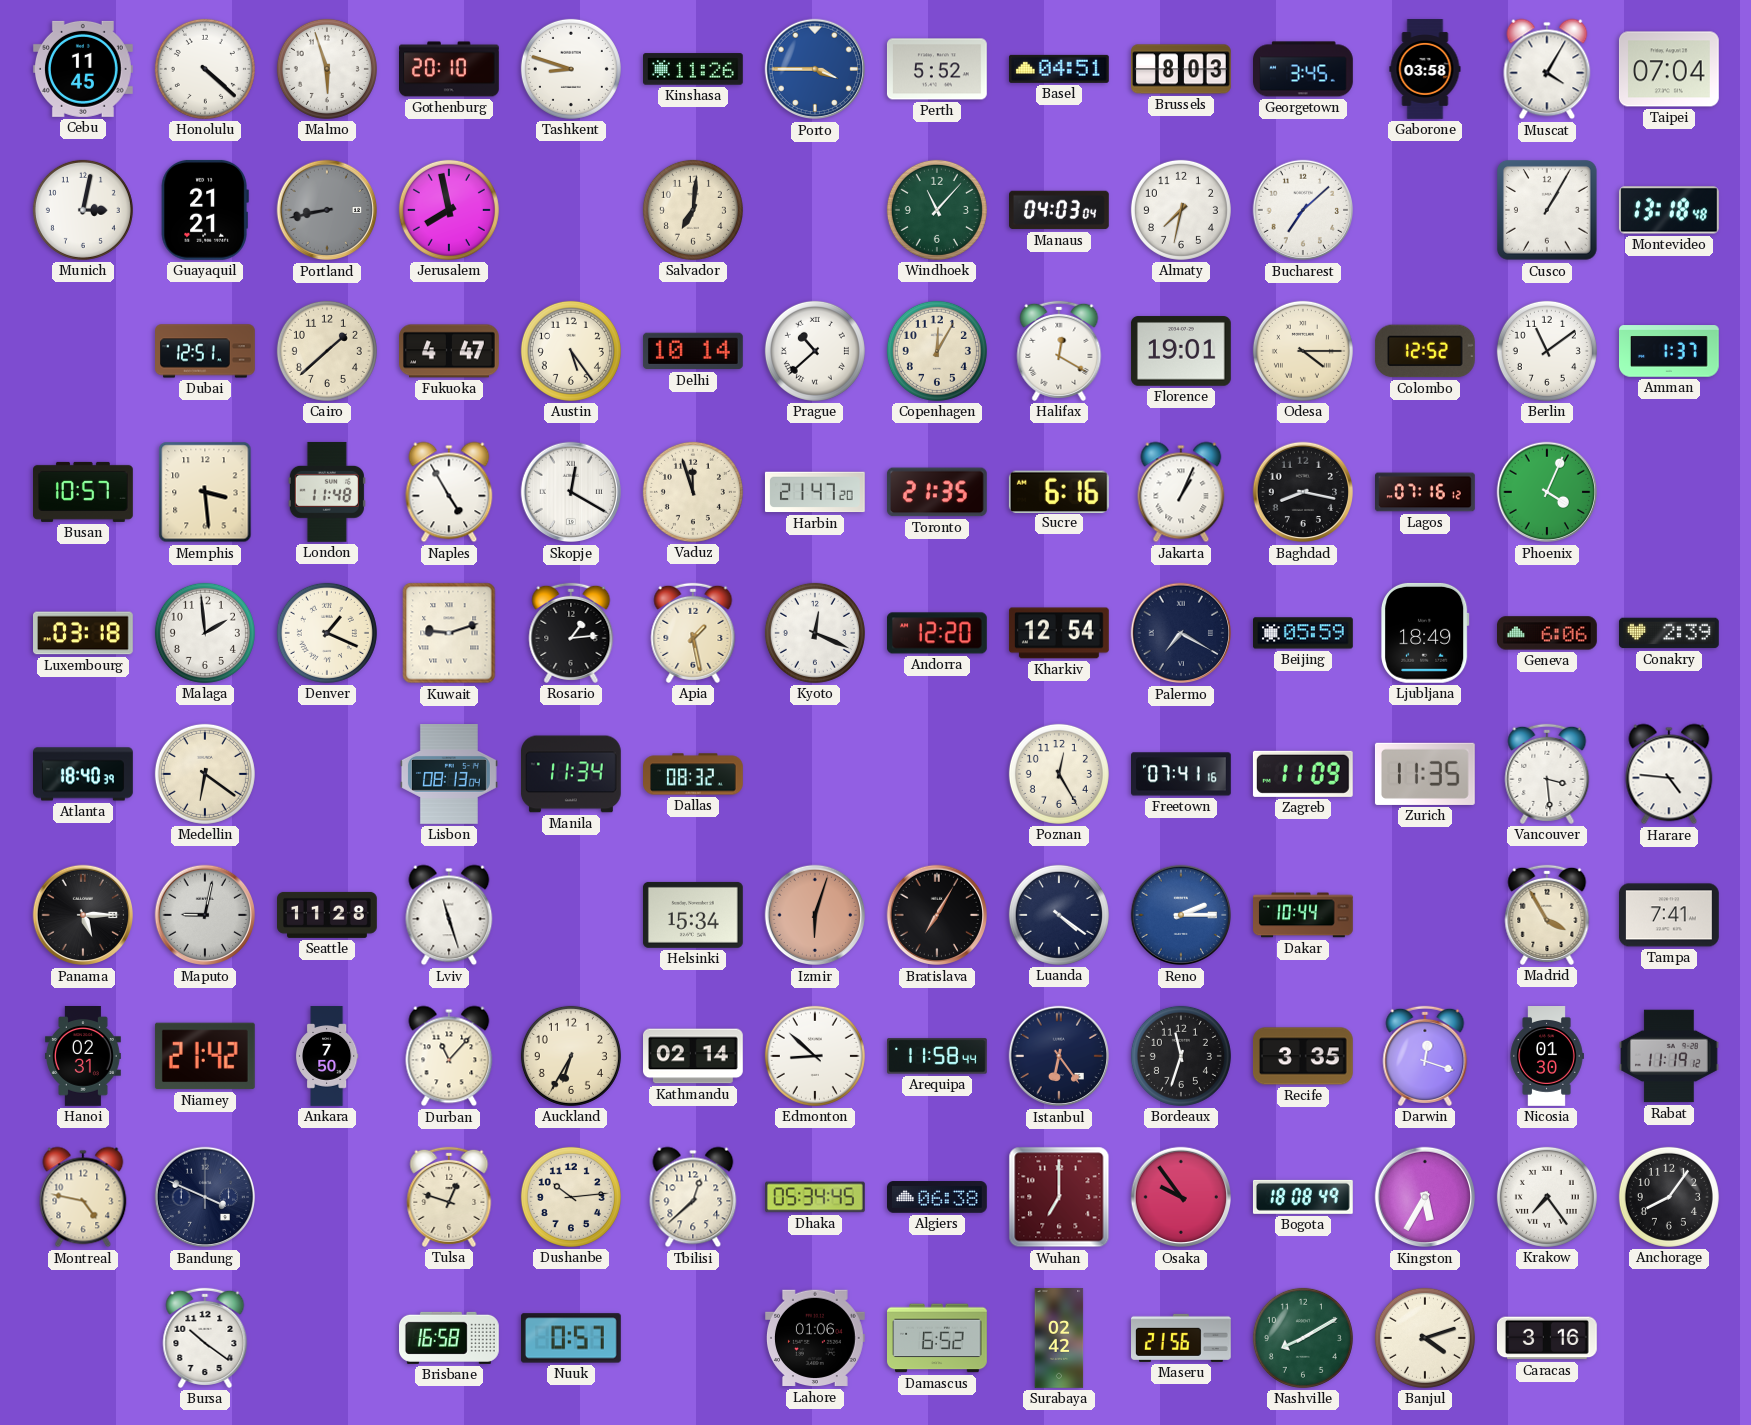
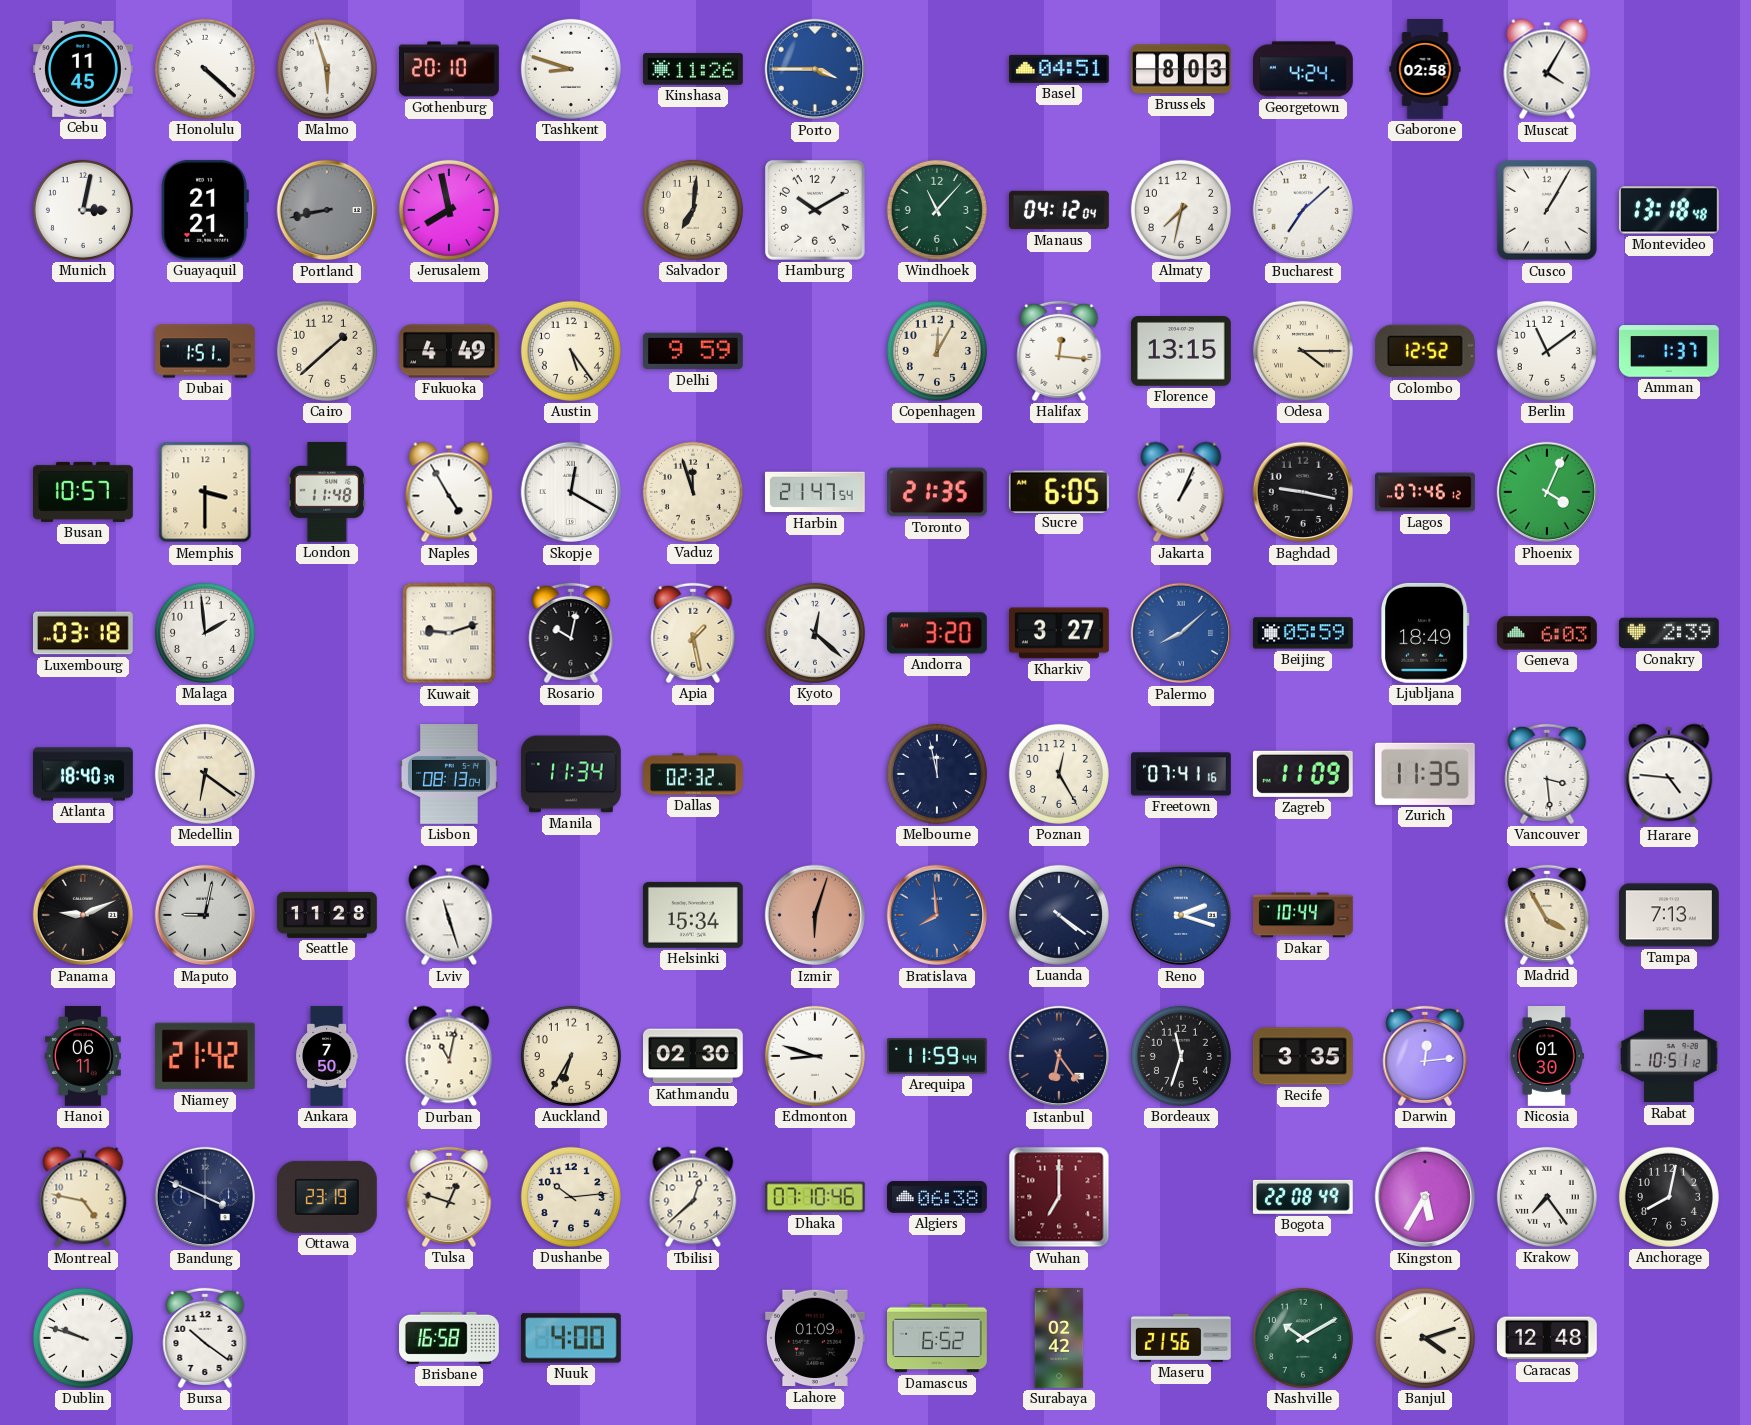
Perth: 5:52 -> none (937, 69)
Georgetown: 3:45 -> 4:24 (1304, 69)
Gaborone: 03:58 -> 02:58 (1425, 69)
Taipei: 07:04 -> none (1669, 69)
Hamburg: none -> 10:10 (815, 210)
Manaus: 04:03 -> 04:12 (1060, 210)
Dubai: 12:51 -> 1:51 (206, 351)
Fukuoka: 4:47 -> 4:49 (450, 351)
Delhi: 10:14 -> 9:59 (693, 351)
Prague: 10:38 -> none (815, 351)
Halifax: 12:20 -> 12:16 (1059, 351)
Florence: 19:01 -> 13:15 (1181, 351)
Memphis: 3:29 -> 3:30 (205, 492)
Harbin: 21:47:20 -> 21:47:54 (815, 492)
Sucre: 6:16 -> 6:05 (1059, 491)
Baghdad: 8:17 -> 9:17 (1303, 492)
Lagos: 07:16 -> 07:46 (1426, 492)
Denver: 1:19 -> none (327, 633)
Rosario: 1:14 -> 10:02 (571, 633)
Kyoto: 12:19 -> 12:22 (815, 633)
Andorra: 12:20 -> 3:20 (938, 633)
Kharkiv: 12:54 -> 3:27 (1059, 633)
Palermo: 7:20 -> 8:08 (1181, 633)
Palermo dial: navy -> blue (1181, 633)
Geneva: 6:06 -> 6:03 (1548, 633)
Dallas: 08:32 -> 02:32 (694, 774)
Melbourne: none -> 11:58 (937, 774)
Panama: 5:15 -> 9:11 (83, 915)
Bratislava: 7:05 -> 7:59 (937, 915)
Bratislava dial: black -> blue (937, 915)
Reno: 2:15 -> 2:18 (1181, 915)
Tampa: 7:41 -> 7:13 (1669, 915)
Hanoi: 02:31 -> 06:11 (83, 1056)
Durban: 11:07 -> 11:02 (449, 1056)
Kathmandu: 02:14 -> 02:30 (694, 1056)
Edmonton: 8:52 -> 8:48 (815, 1056)
Arequipa: 11:58 -> 11:59 (938, 1056)
Darwin: 12:18 -> 12:14 (1425, 1056)
Rabat: 11:19 -> 10:51 (1670, 1056)
Ottawa: none -> 23:19 (327, 1197)
Dhaka: 05:34 -> 07:10 (816, 1197)
Osaka: 9:54 -> none (1181, 1197)
Bogota: 18:08 -> 22:08 (1303, 1197)
Anchorage: 8:06 -> 8:02 (1669, 1197)
Dublin: none -> 9:48 (83, 1338)
Nuuk: 0:57 -> 4:00 (571, 1338)
Lahore: 01:06 -> 01:09 (816, 1338)
Nashville: 8:10 -> 10:10 (1303, 1338)
Caracas: 3:16 -> 12:48 (1547, 1338)
